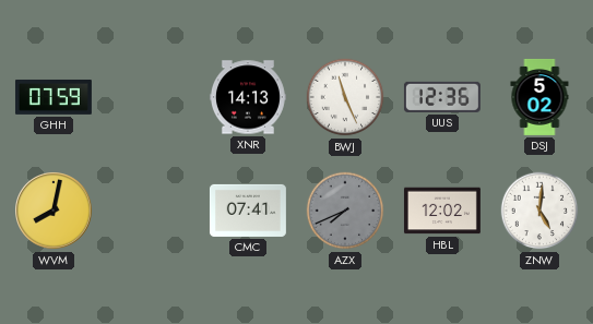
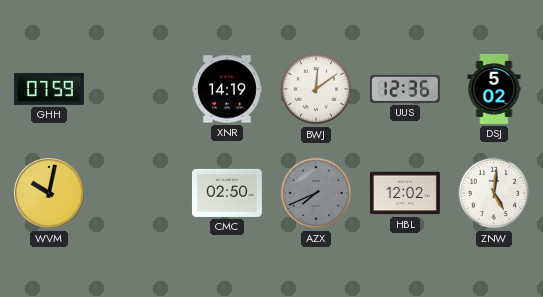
XNR: 14:13 -> 14:19 (227, 89)
BWJ: 11:26 -> 12:09 (316, 89)
WVM: 8:02 -> 10:02 (50, 194)
CMC: 07:41 -> 02:50 (227, 193)
